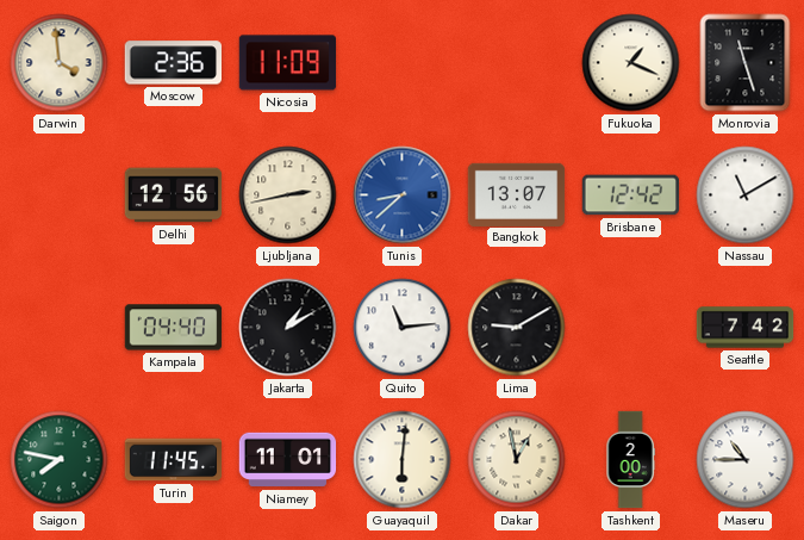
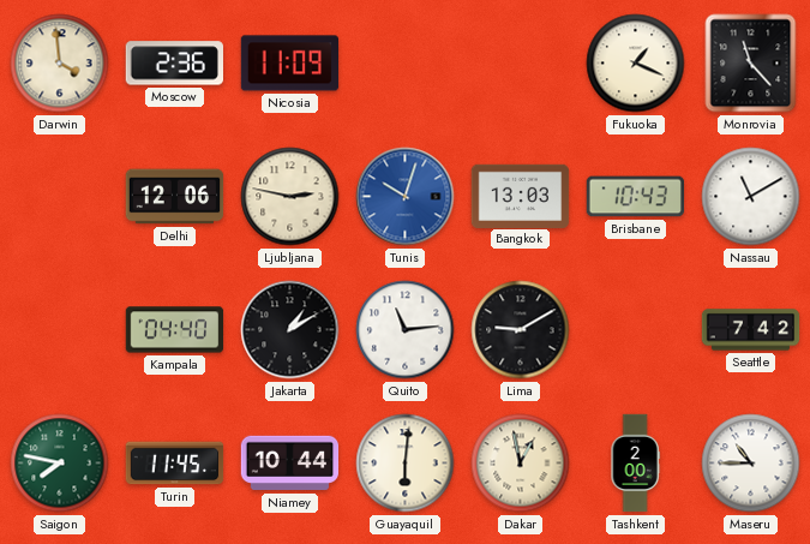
Monrovia: 11:27 -> 11:23 (751, 64)
Delhi: 12:56 -> 12:06 (175, 197)
Ljubljana: 2:43 -> 2:47 (290, 197)
Tunis: 8:38 -> 10:03 (406, 197)
Bangkok: 13:07 -> 13:03 (521, 196)
Brisbane: 12:42 -> 10:43 (636, 197)
Niamey: 11:01 -> 10:44 (290, 464)
